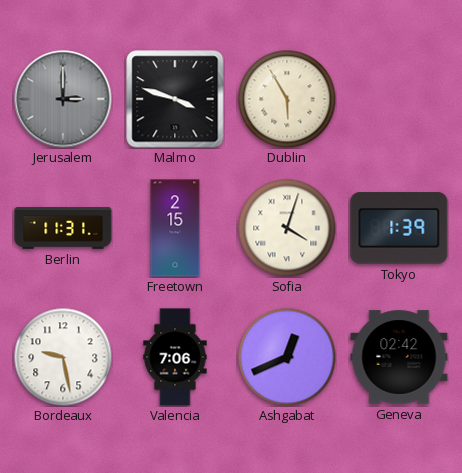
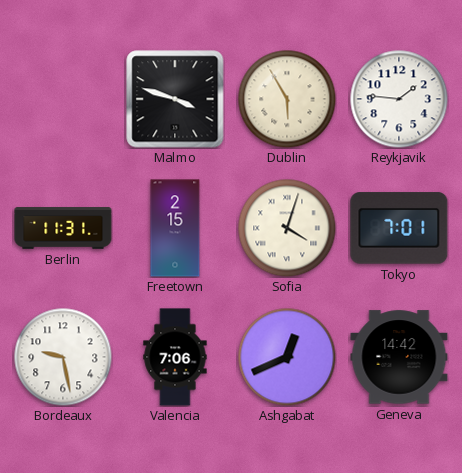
Jerusalem: 3:00 -> none (63, 99)
Reykjavik: none -> 1:46 (399, 99)
Tokyo: 1:39 -> 7:01 (399, 228)
Geneva: 02:42 -> 14:42 (399, 357)
